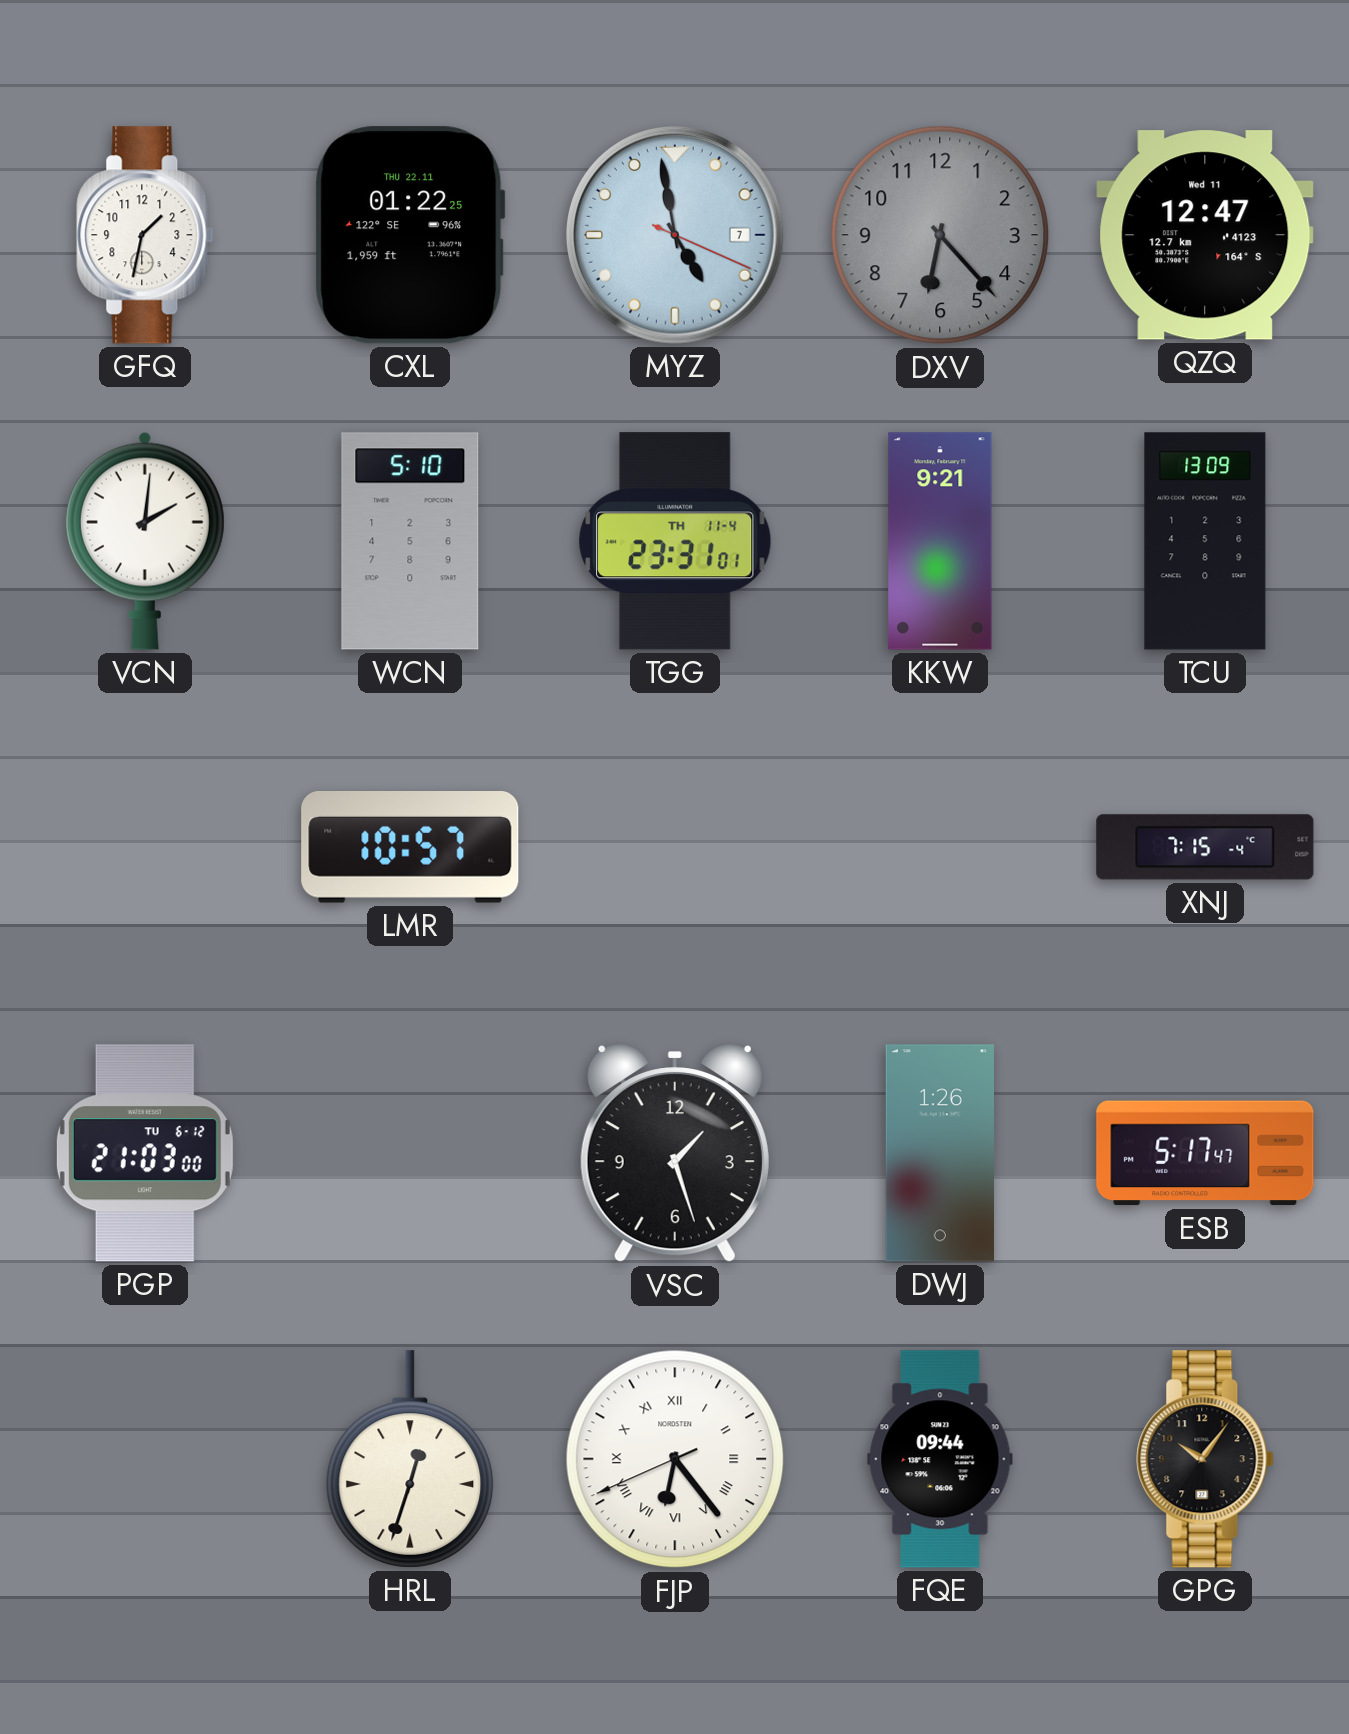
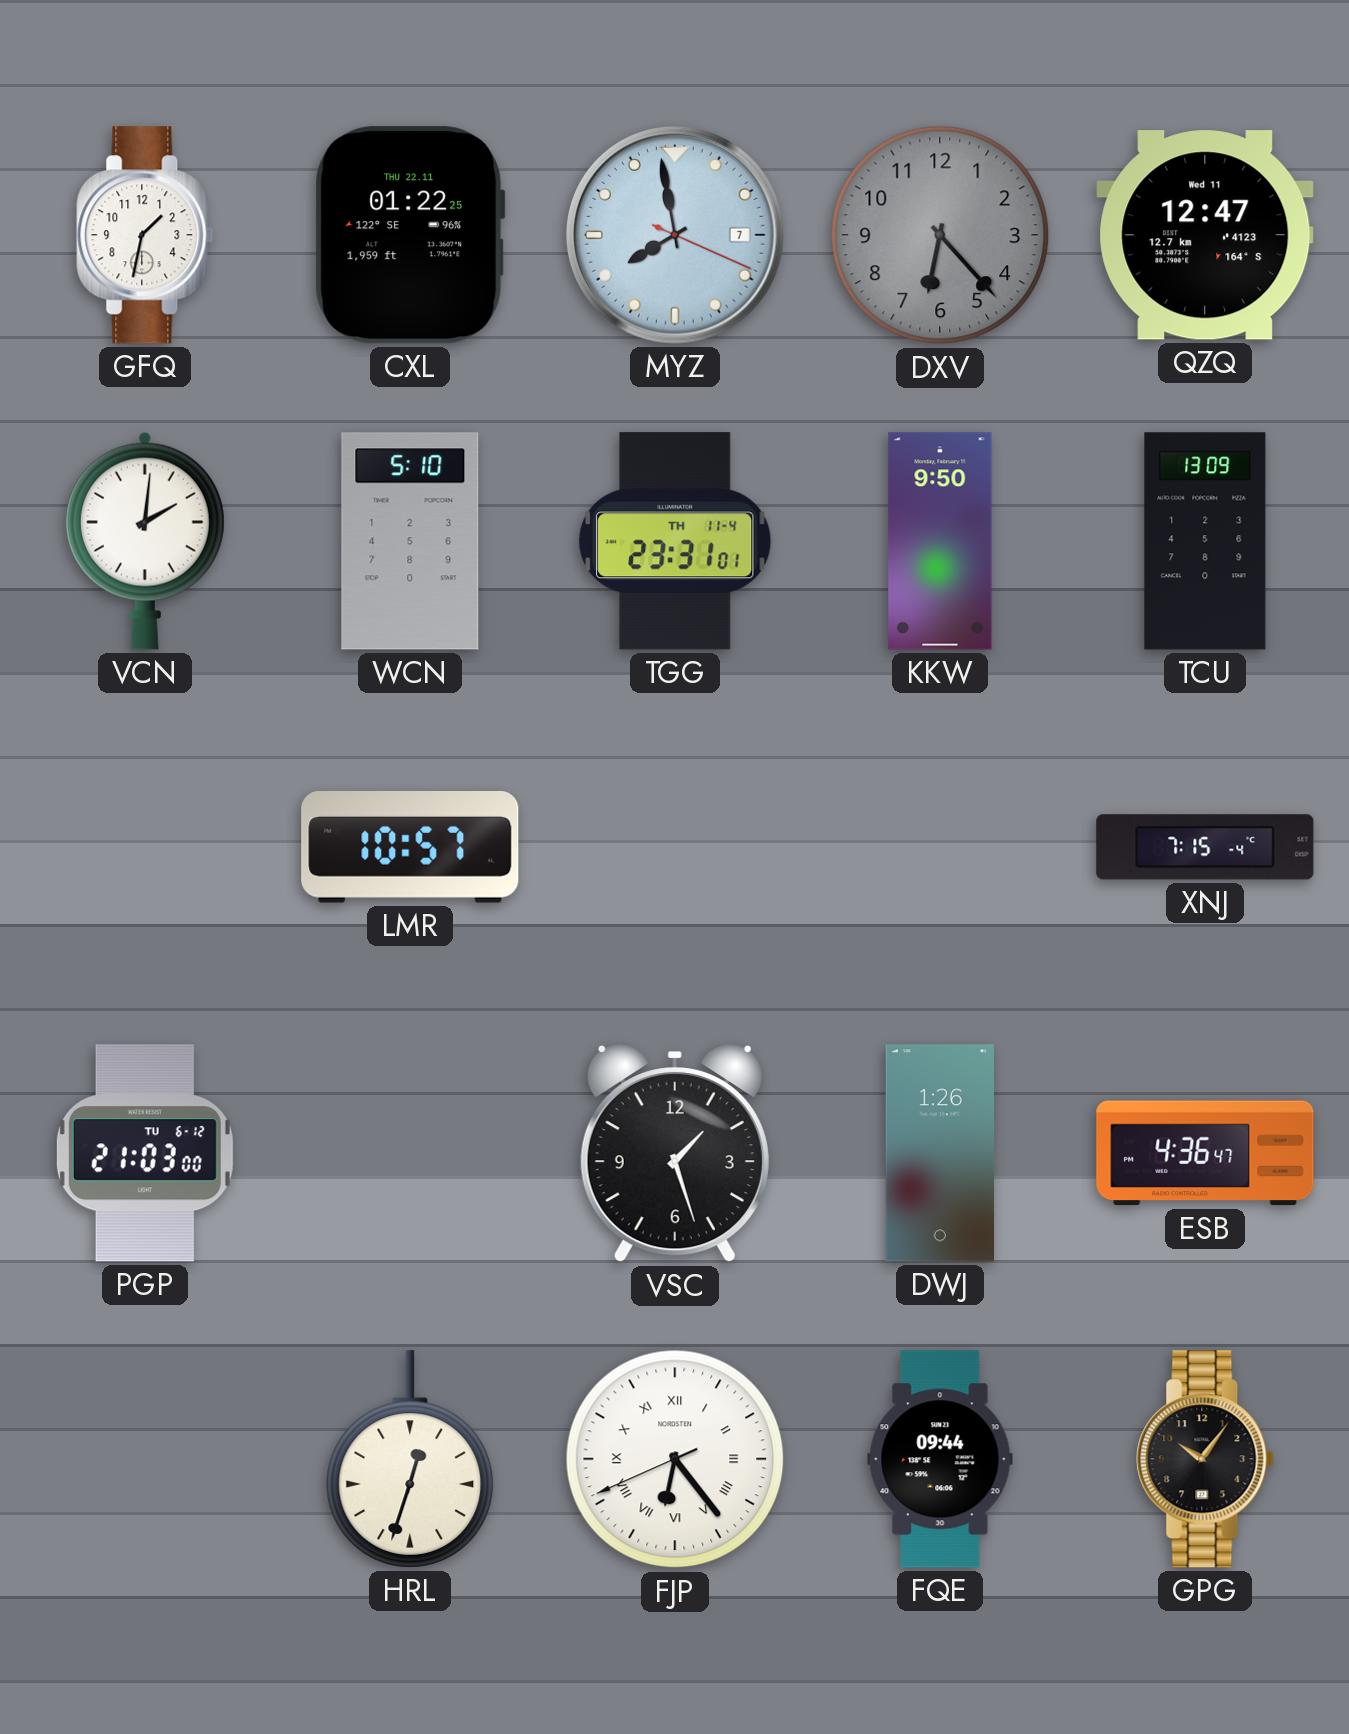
MYZ: 4:58 -> 7:58 (675, 235)
KKW: 9:21 -> 9:50 (940, 541)
ESB: 5:17 -> 4:36 (1205, 1153)
